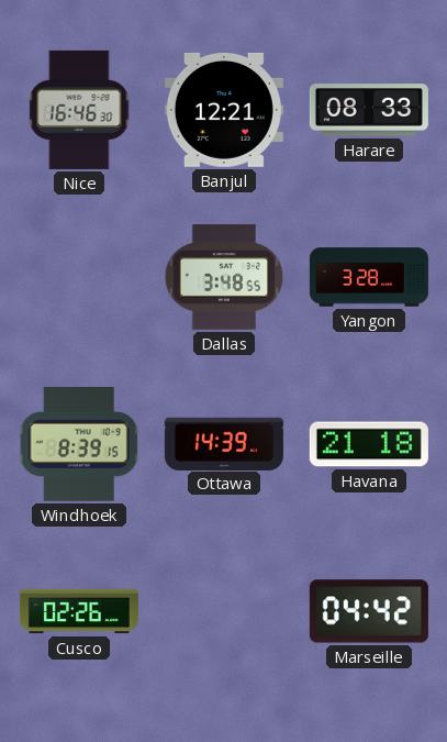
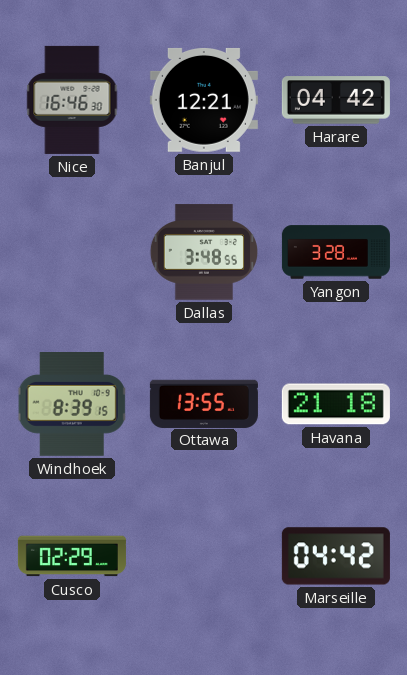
Harare: 08:33 -> 04:42 (336, 100)
Ottawa: 14:39 -> 13:55 (204, 403)
Cusco: 02:26 -> 02:29 (72, 556)
